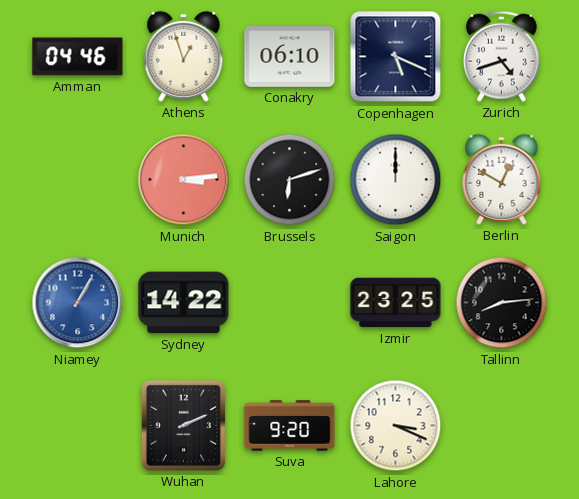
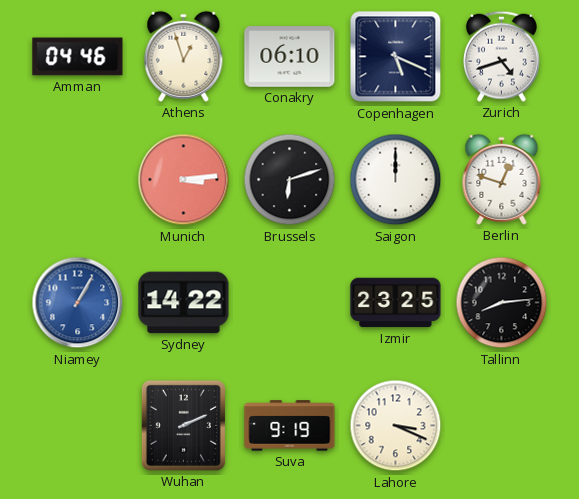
Berlin: 12:50 -> 12:48 (502, 179)
Suva: 9:20 -> 9:19 (290, 426)
